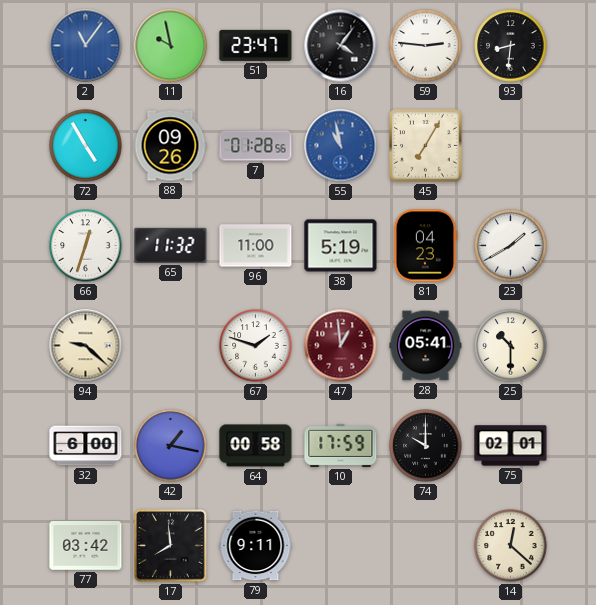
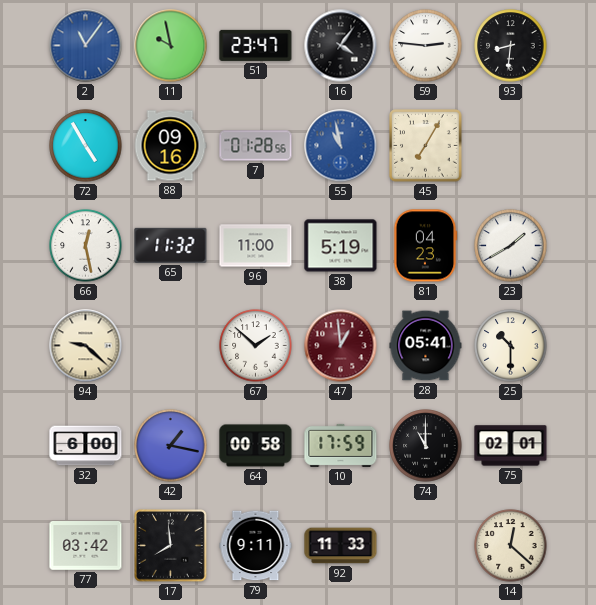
88: 09:26 -> 09:16 (170, 146)
66: 12:33 -> 12:28 (86, 246)
67: 1:48 -> 1:52 (256, 346)
74: 10:00 -> 11:00 (426, 446)
92: none -> 11:33 (341, 546)
